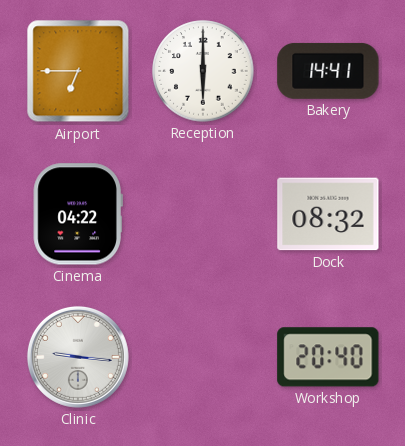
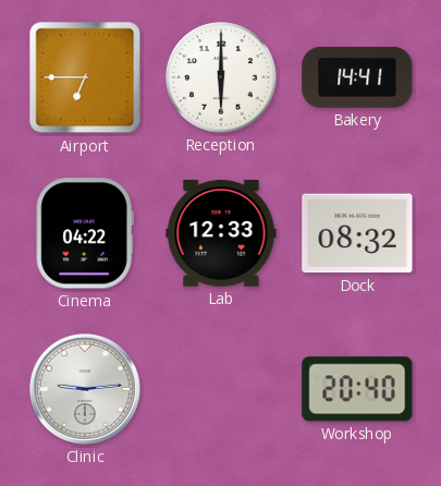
Lab: none -> 12:33 (221, 233)
Clinic: 9:16 -> 9:14 (85, 389)
